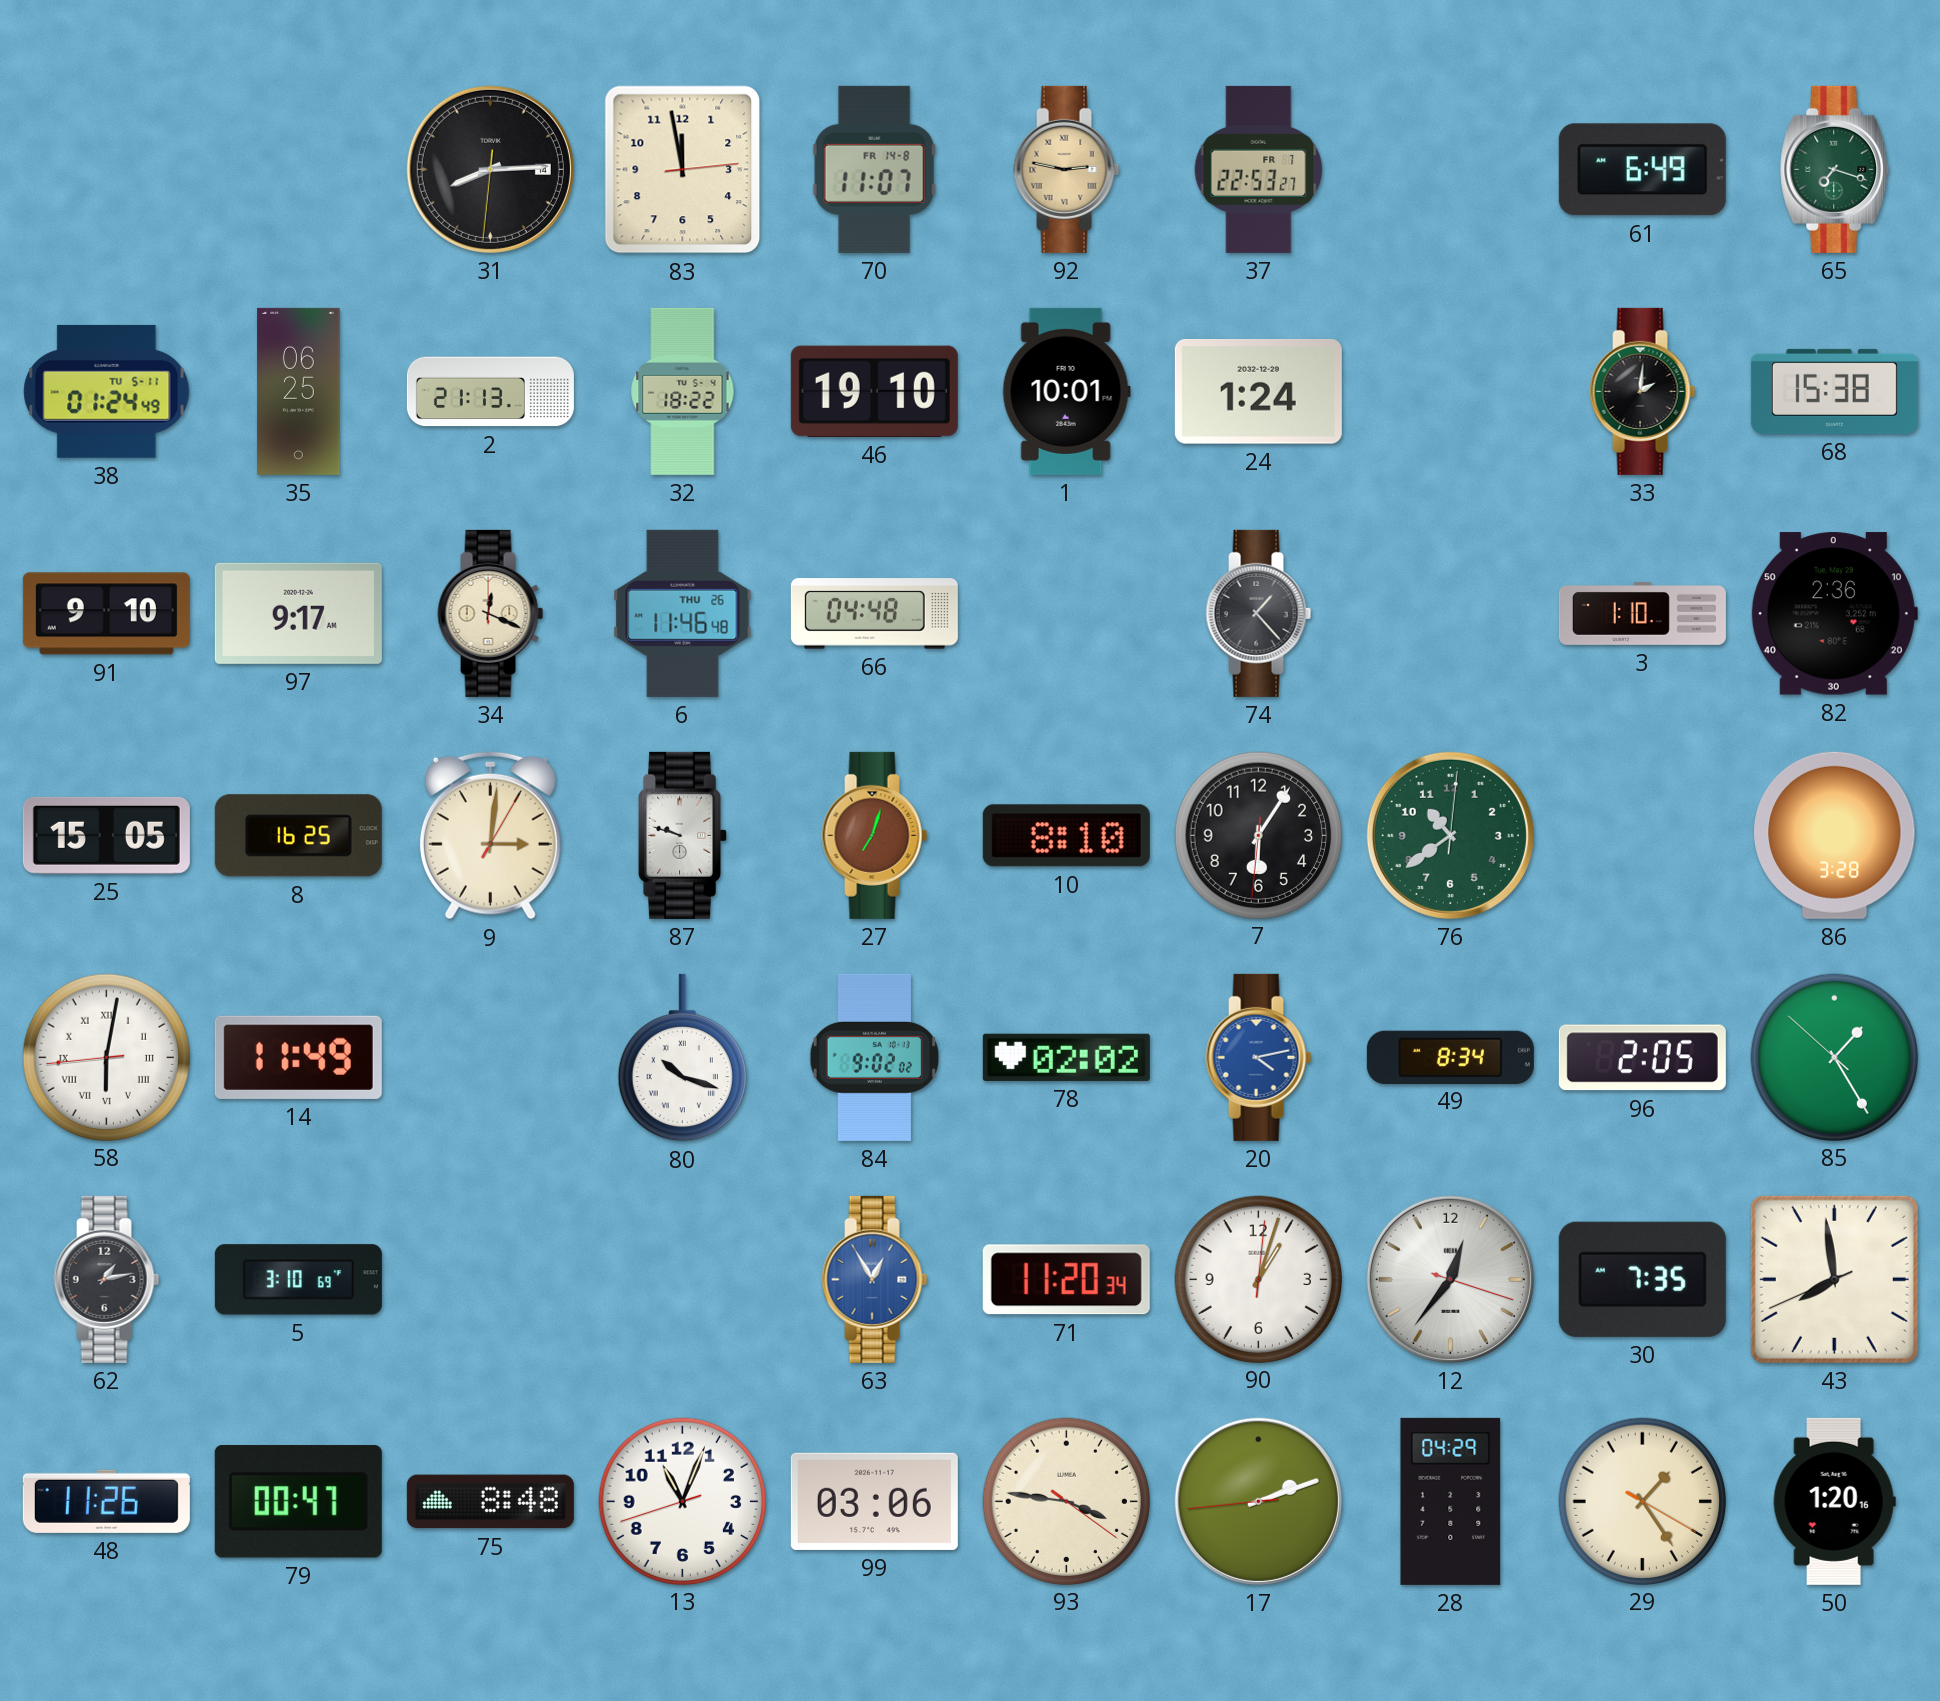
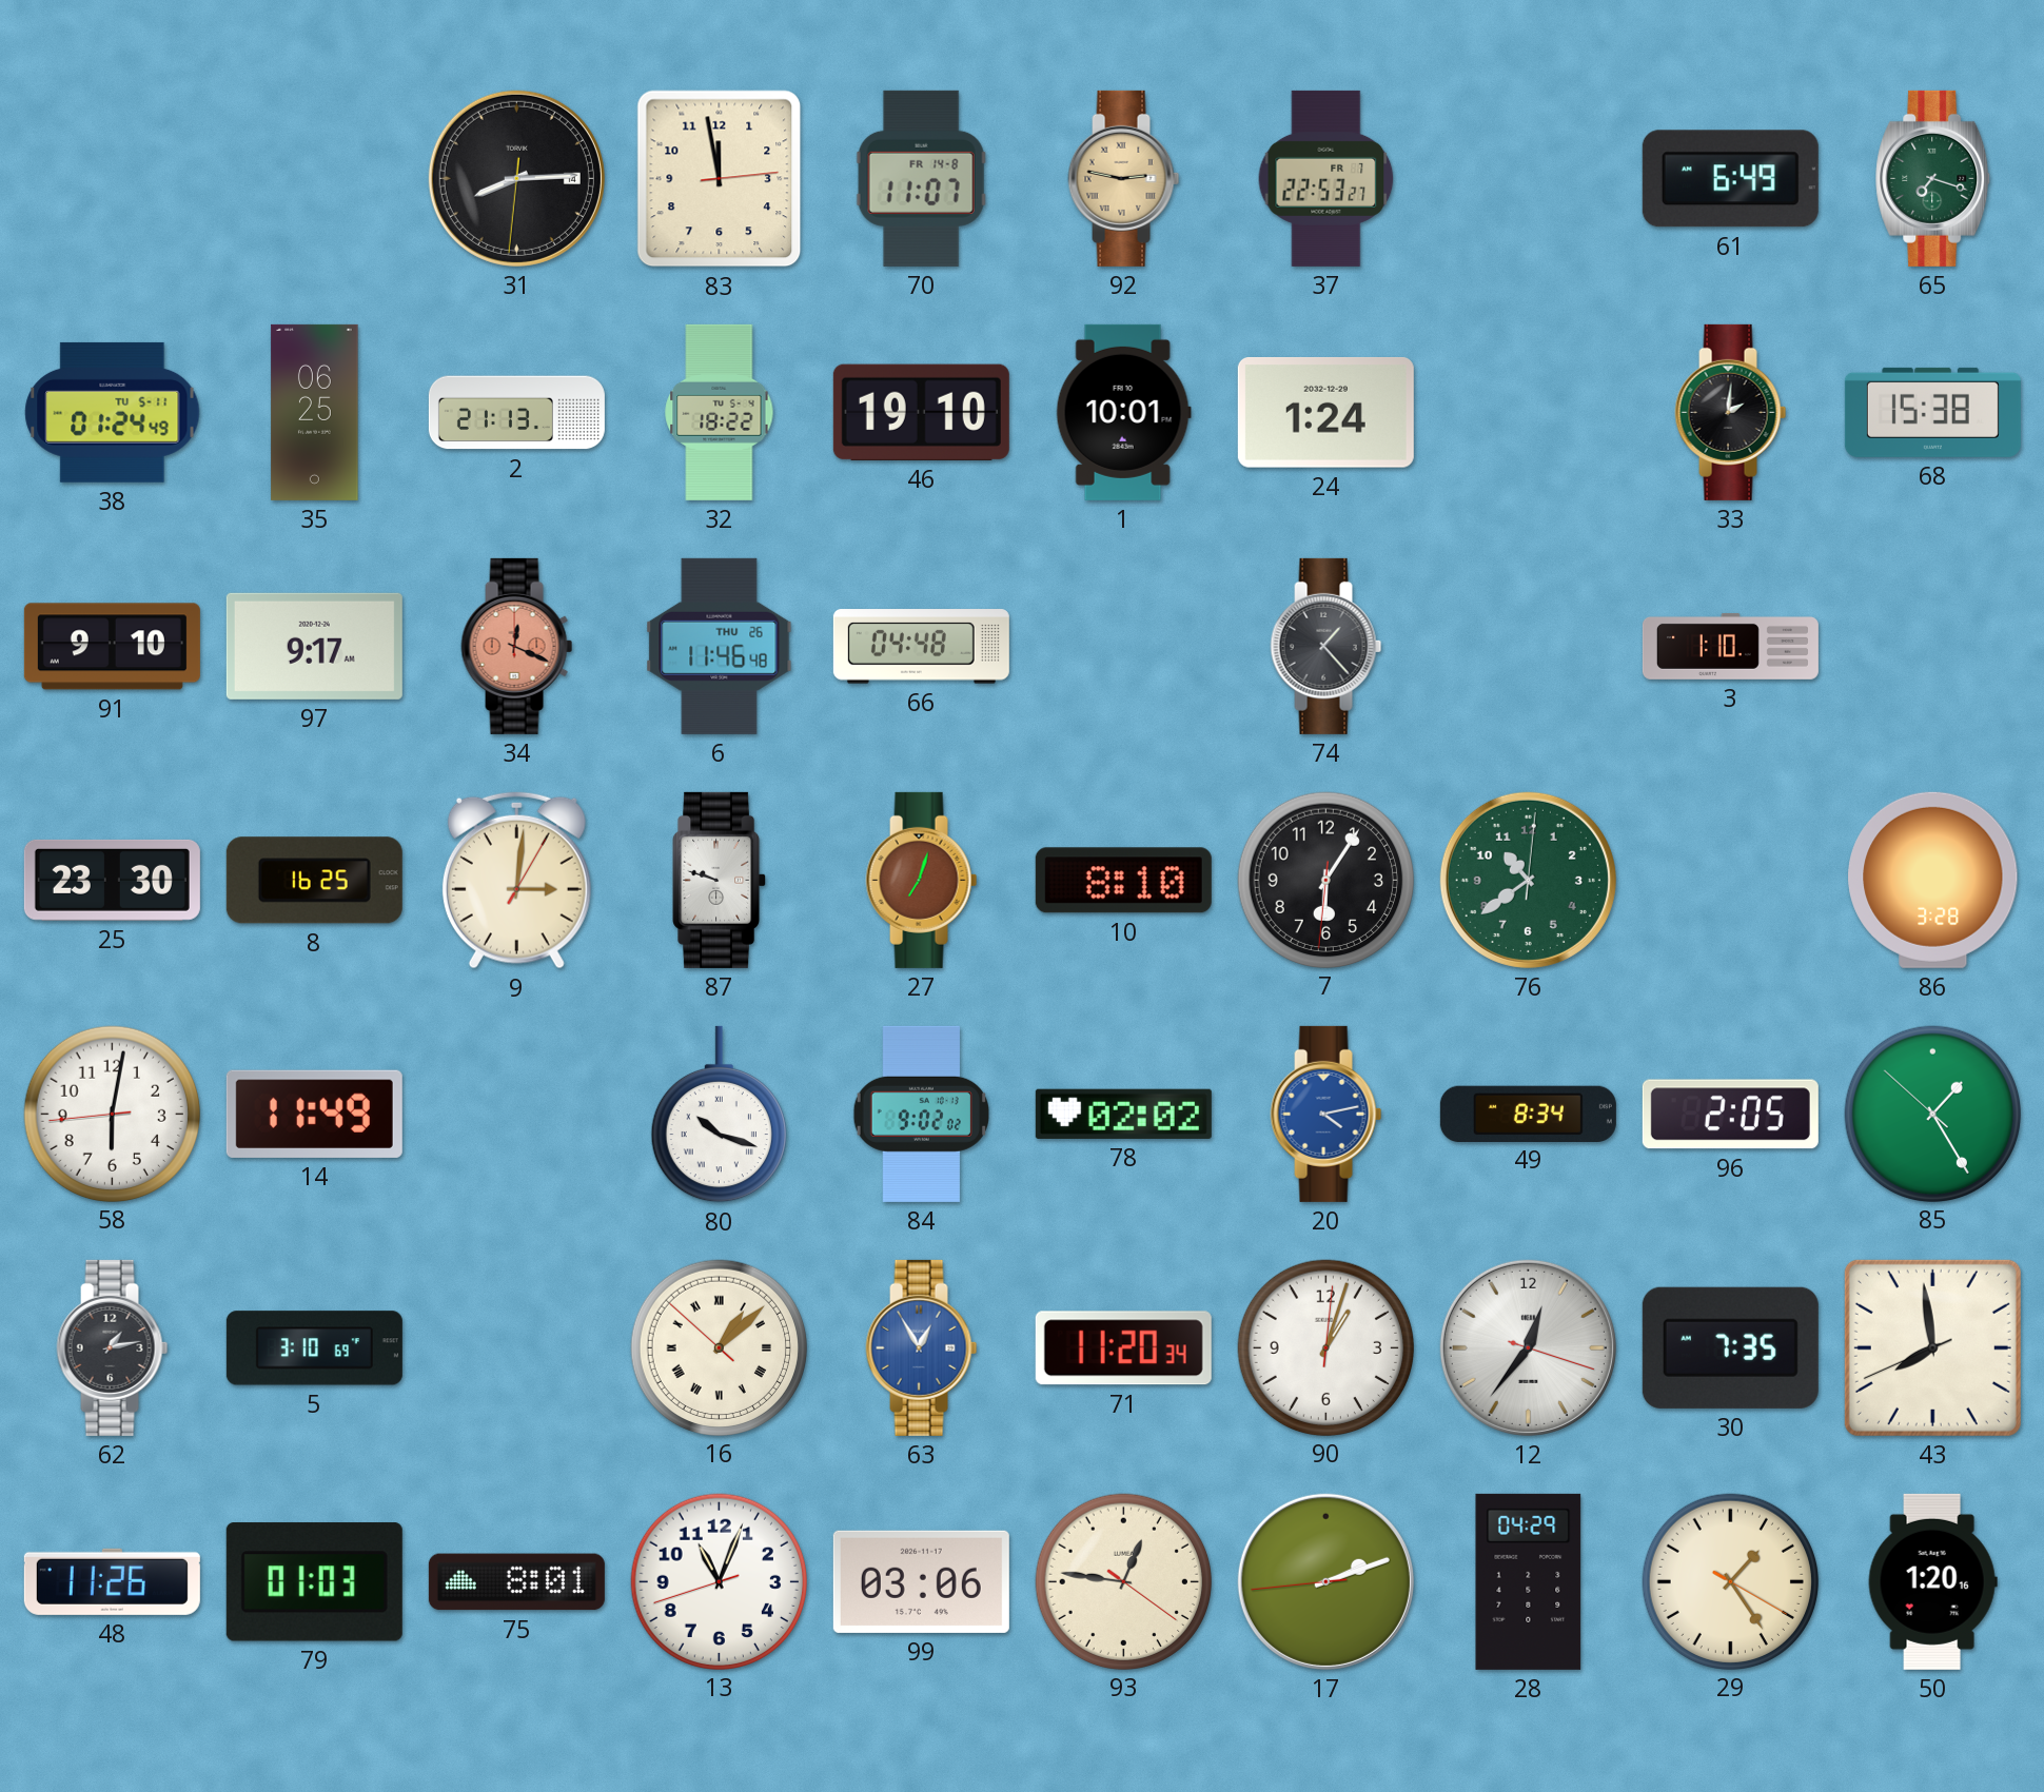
34 dial: cream -> salmon (517, 646)
82: 2:36 -> none (1834, 614)
25: 15:05 -> 23:30 (112, 880)
58 numerals: Roman -> Arabic (112, 1114)
16: none -> 1:07 (719, 1347)
79: 00:47 -> 01:03 (314, 1582)
75: 8:48 -> 8:01 (516, 1582)
93: 3:46 -> 12:46 (1123, 1581)
